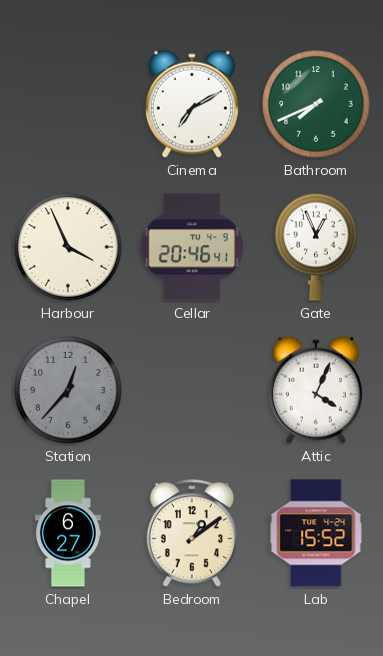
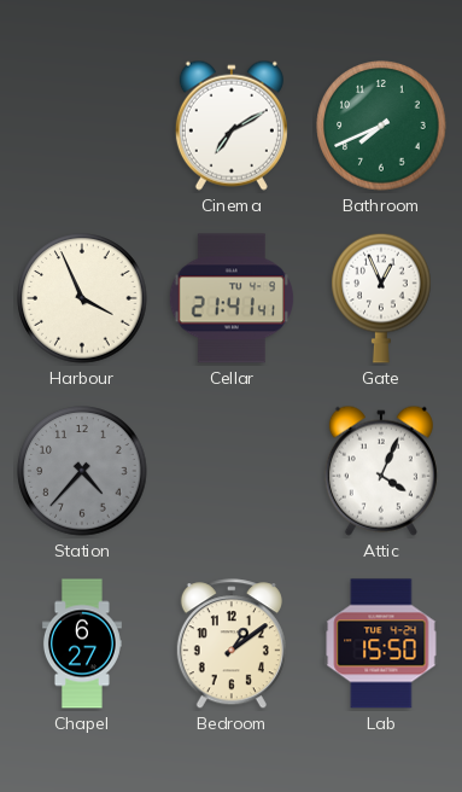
Cellar: 20:46 -> 21:41 (232, 298)
Station: 12:37 -> 4:37 (82, 471)
Lab: 15:52 -> 15:50 (381, 643)
